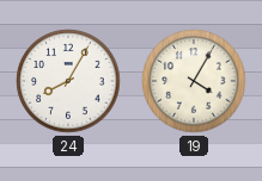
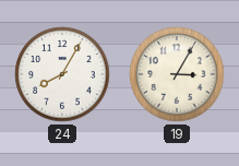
19: 4:05 -> 3:05 (177, 74)
